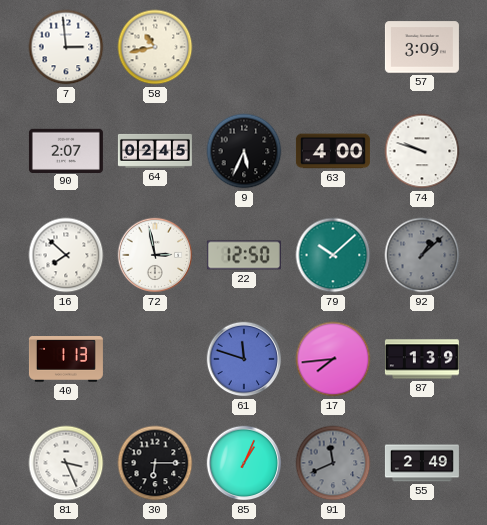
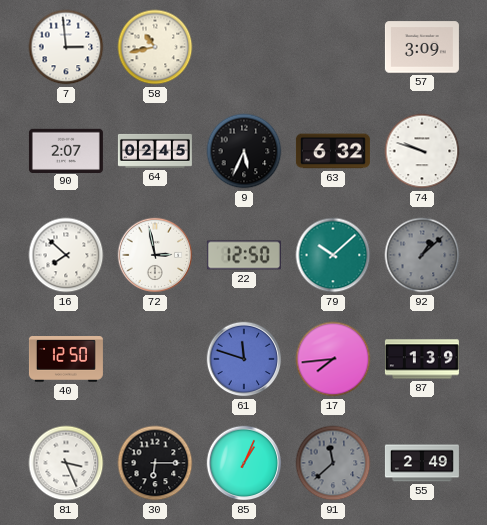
63: 4:00 -> 6:32 (333, 151)
40: 1:13 -> 12:50 (66, 360)
91: 11:41 -> 11:38 (333, 463)
